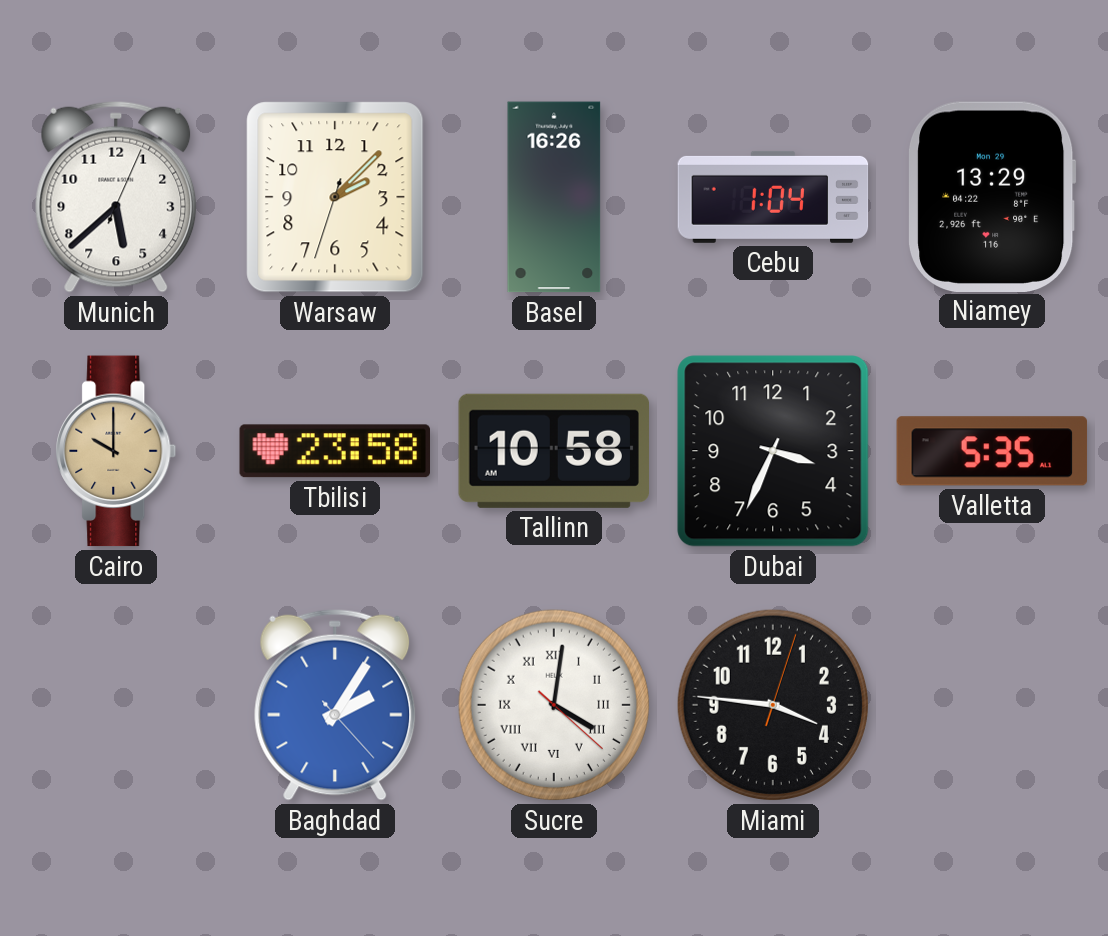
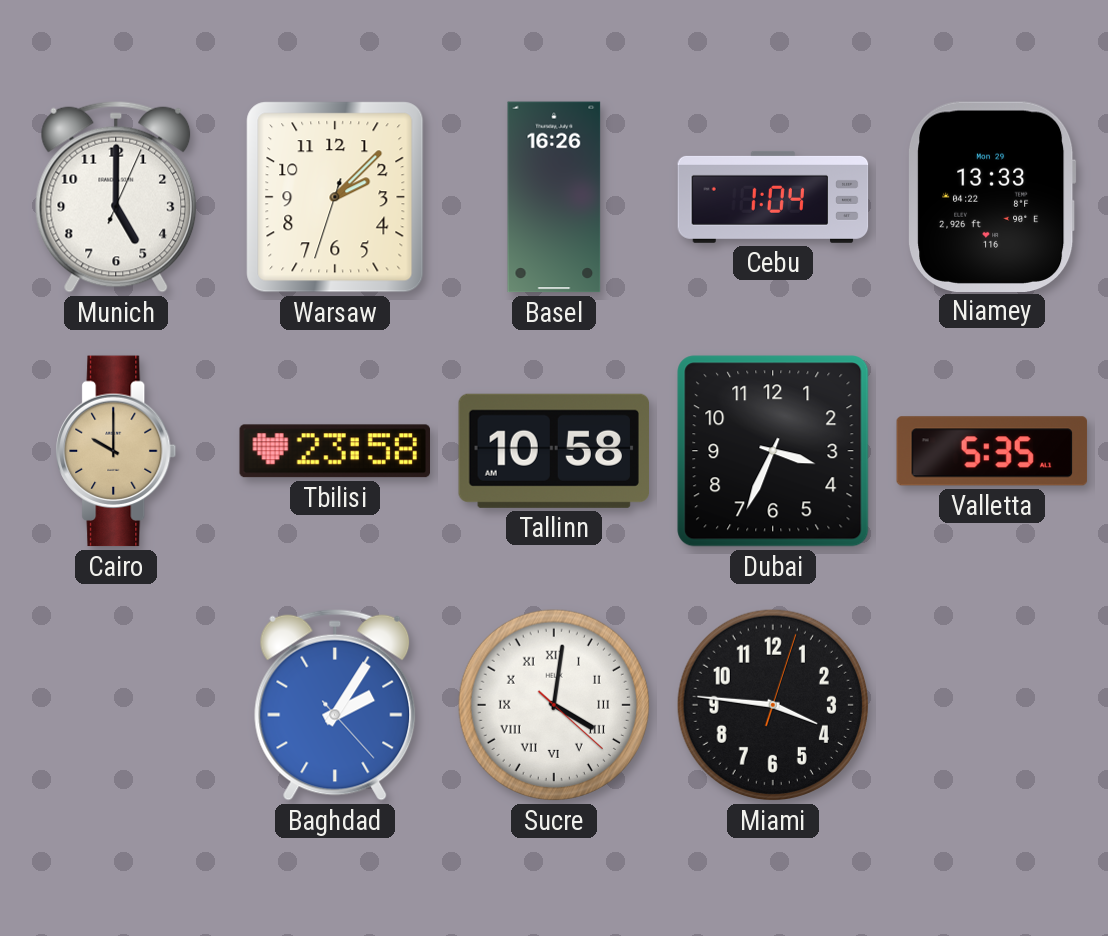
Munich: 5:38 -> 5:00 (116, 197)
Niamey: 13:29 -> 13:33 (993, 196)
